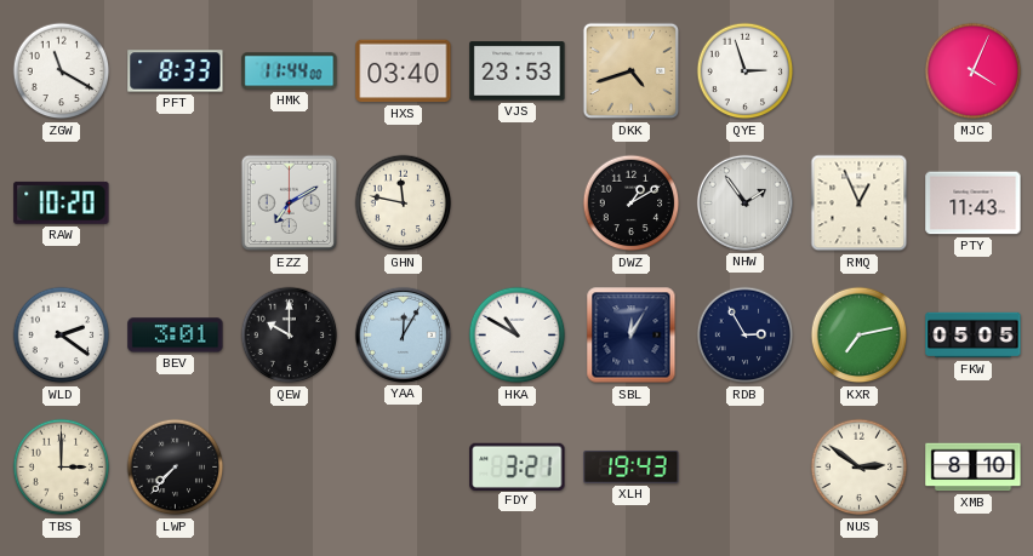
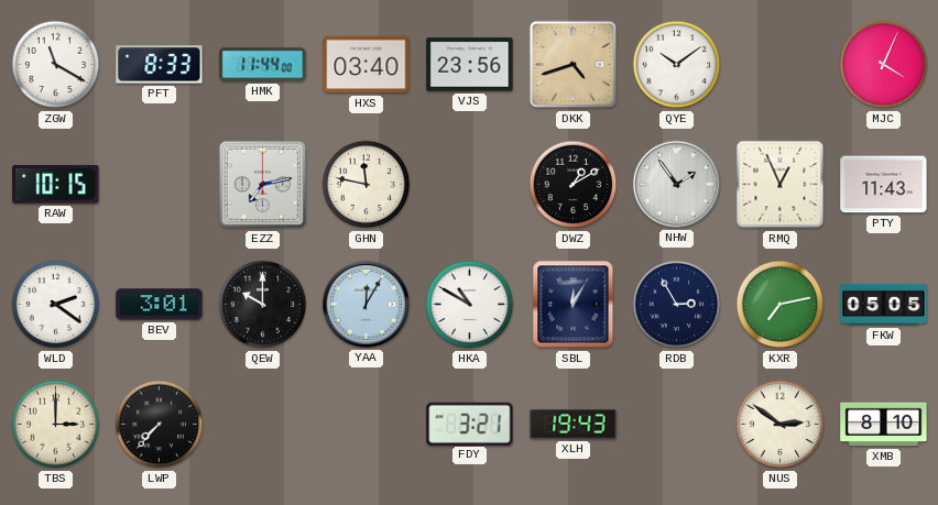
VJS: 23:53 -> 23:56 (470, 65)
QYE: 2:57 -> 10:09 (677, 65)
RAW: 10:20 -> 10:15 (56, 184)
EZZ: 7:10 -> 7:13 (263, 185)
